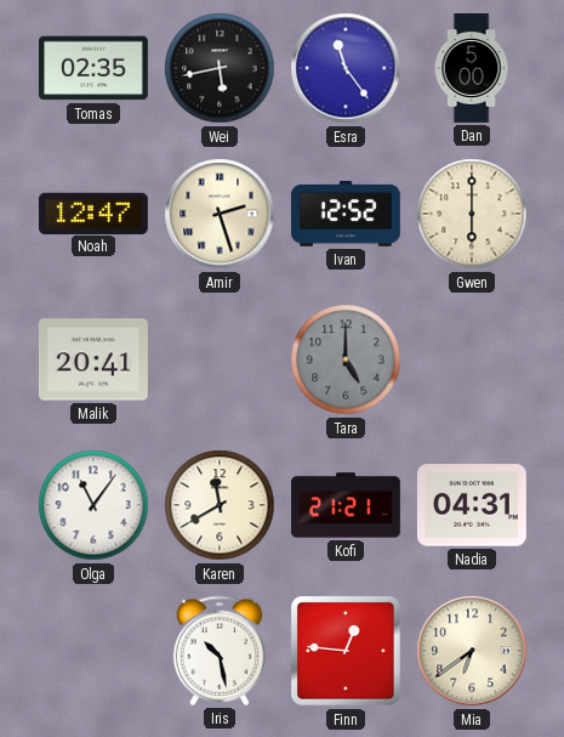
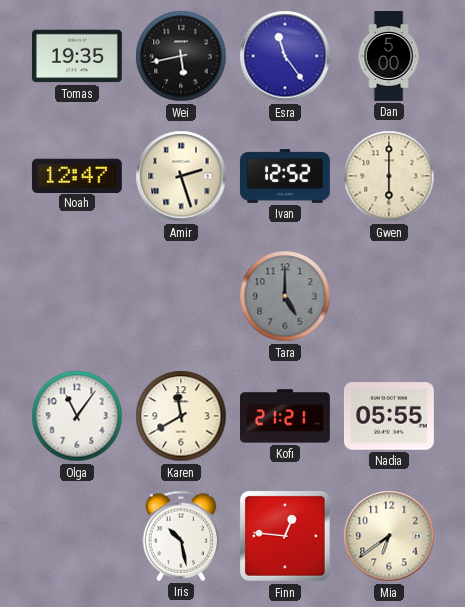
Tomas: 02:35 -> 19:35 (77, 56)
Malik: 20:41 -> none (93, 359)
Nadia: 04:31 -> 05:55 (389, 416)
